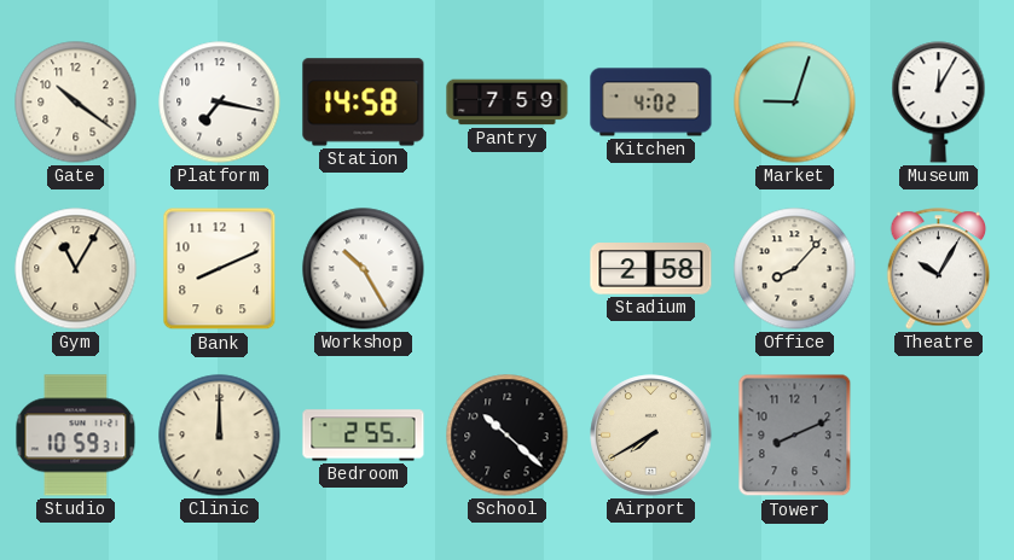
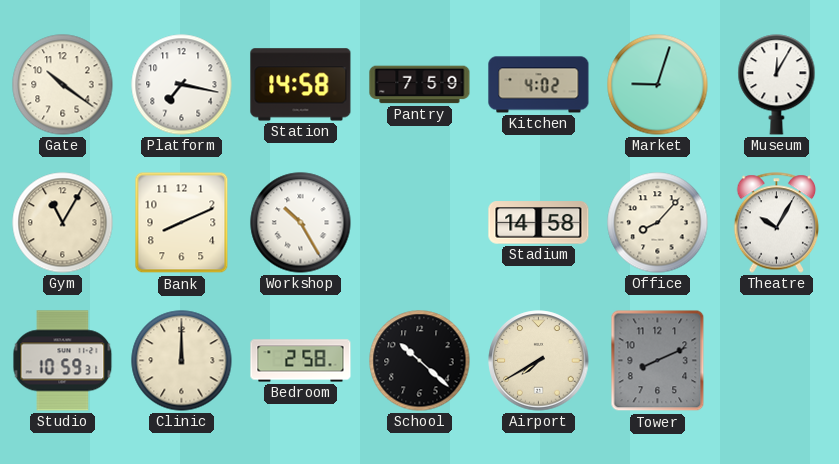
Stadium: 2:58 -> 14:58 (539, 223)
Bedroom: 2:55 -> 2:58 (301, 361)
